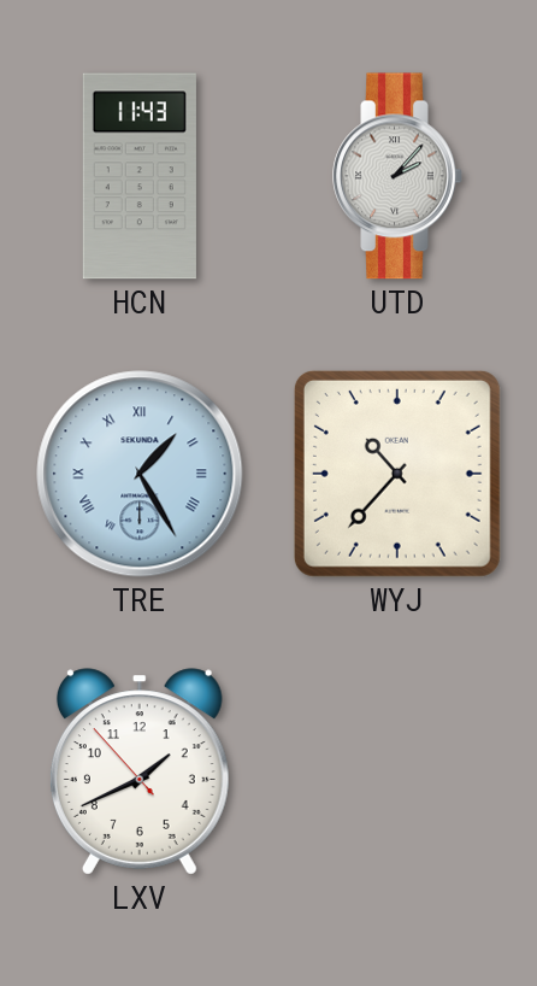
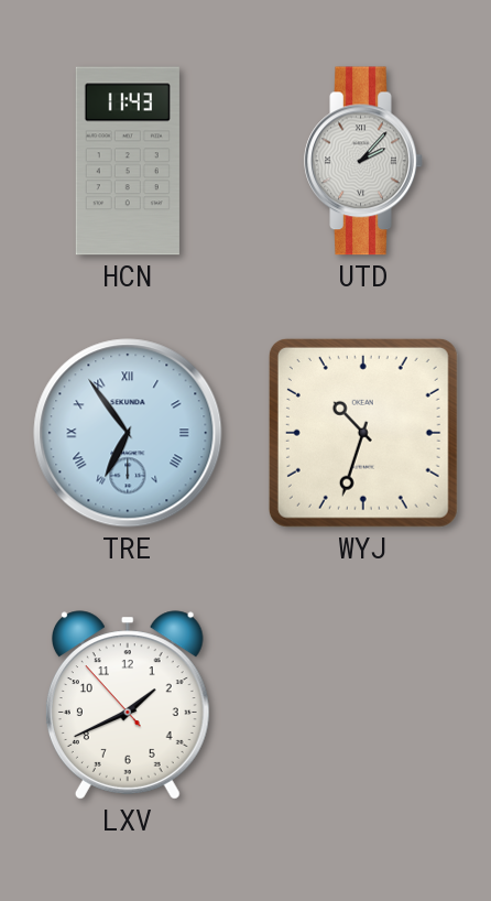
TRE: 1:25 -> 6:54 (128, 433)
WYJ: 10:37 -> 10:33 (363, 433)
